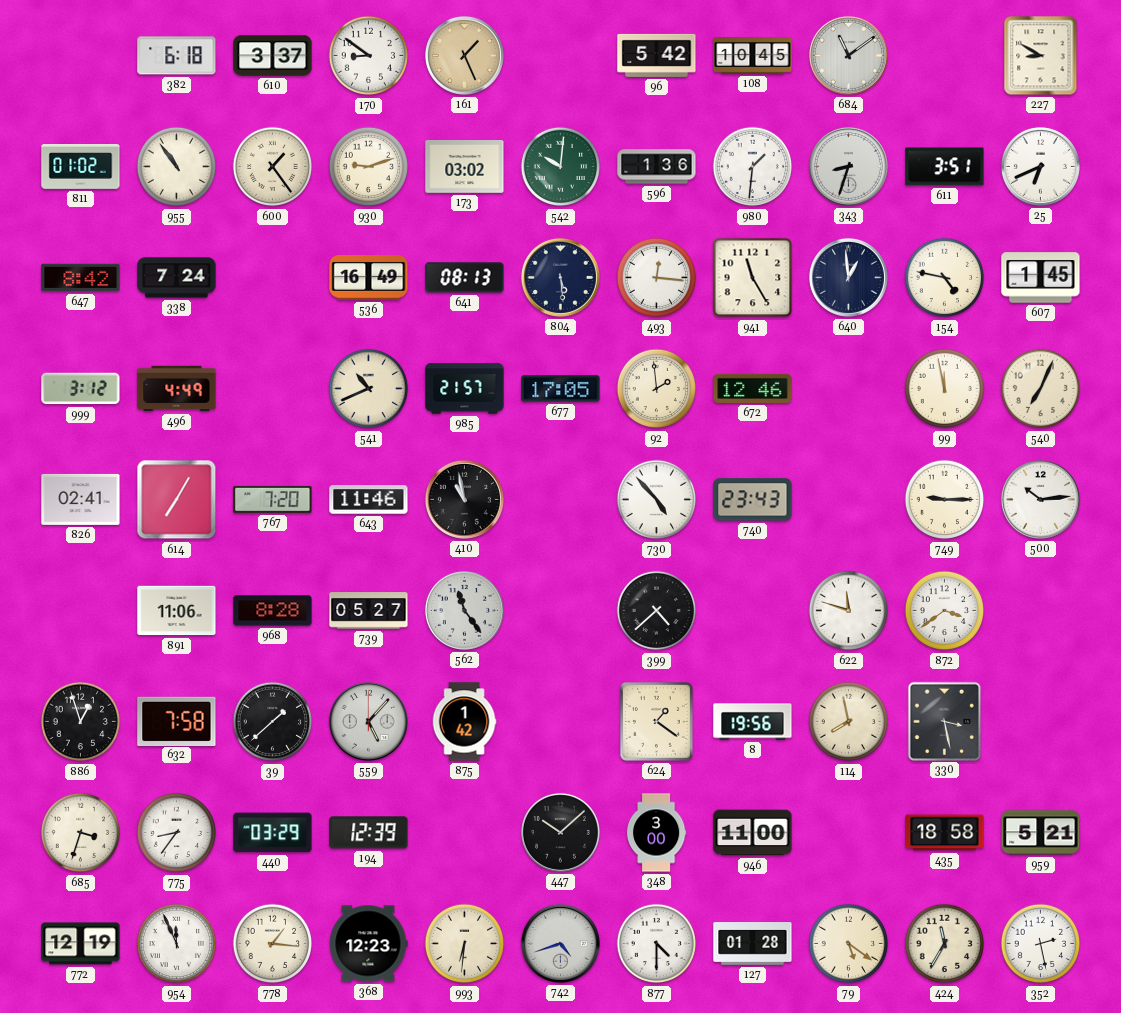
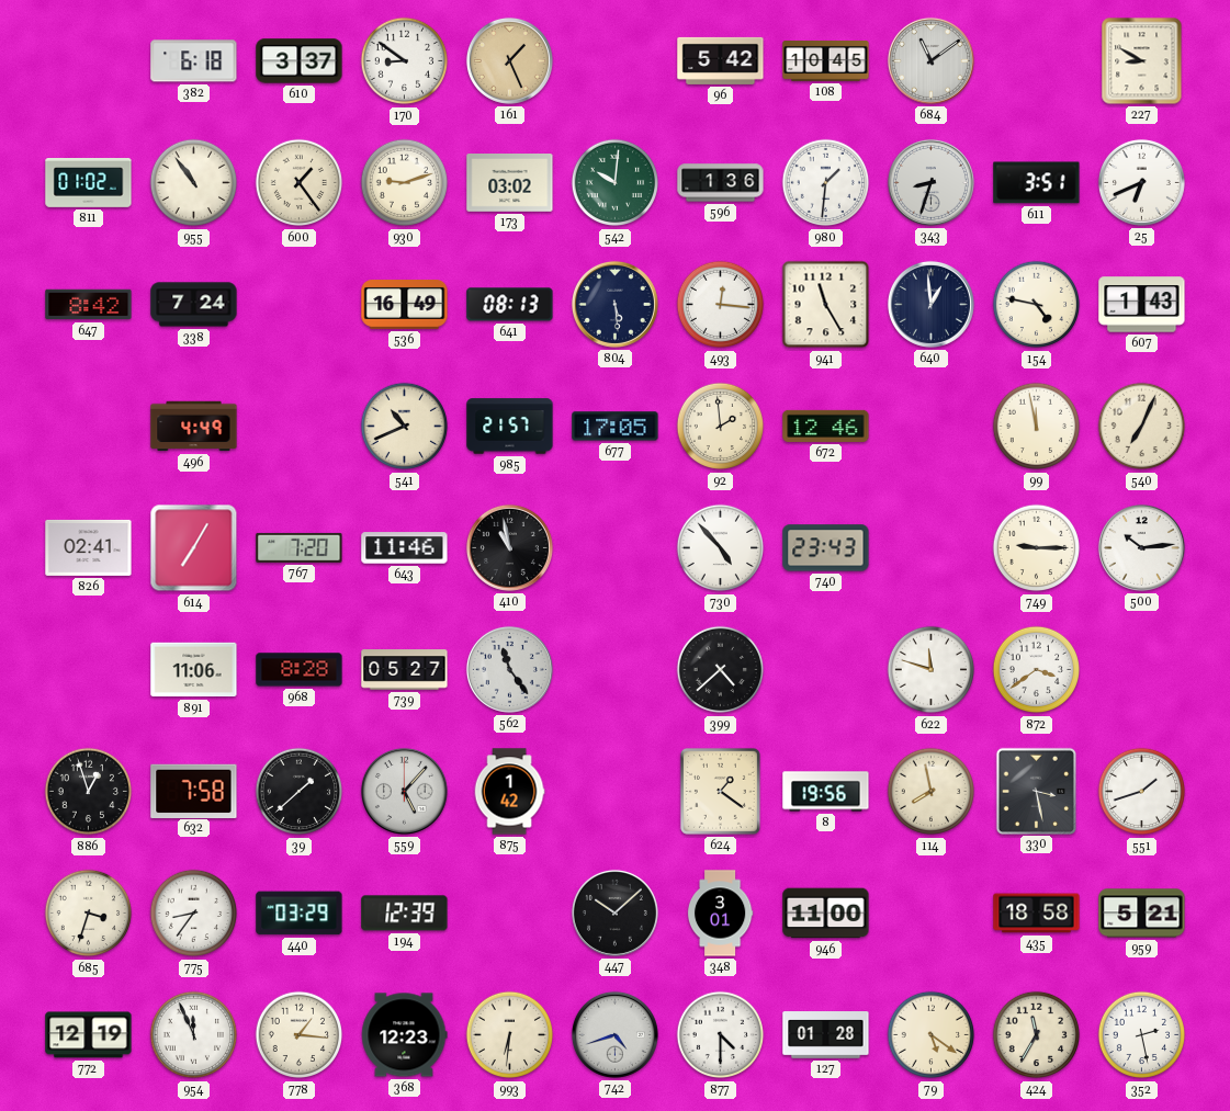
607: 1:45 -> 1:43 (1142, 305)
999: 3:12 -> none (81, 389)
551: none -> 1:42 (1142, 792)
348: 3:00 -> 3:01 (720, 914)
